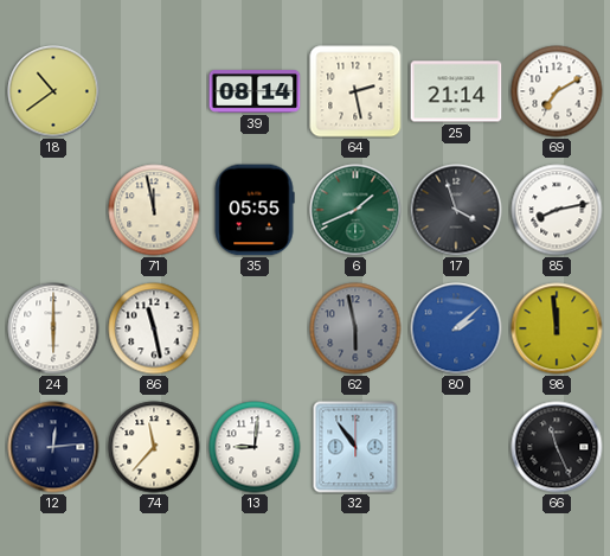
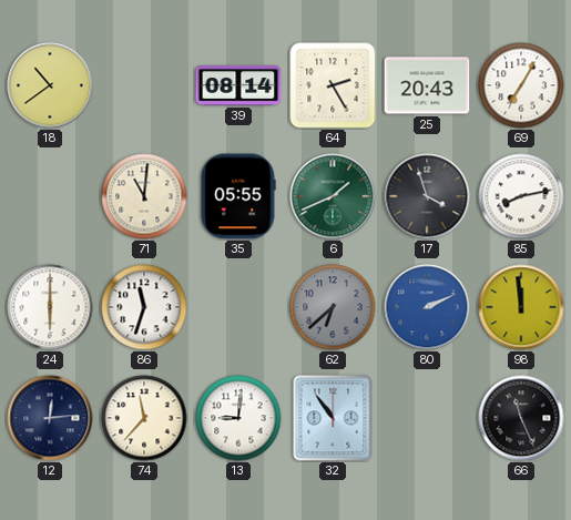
64: 2:28 -> 2:25 (333, 85)
25: 21:14 -> 20:43 (427, 85)
69: 7:10 -> 7:05 (521, 85)
71: 11:58 -> 11:01 (144, 196)
86: 11:28 -> 11:33 (144, 307)
62: 5:58 -> 6:38 (333, 307)
80: 2:08 -> 2:11 (427, 307)
